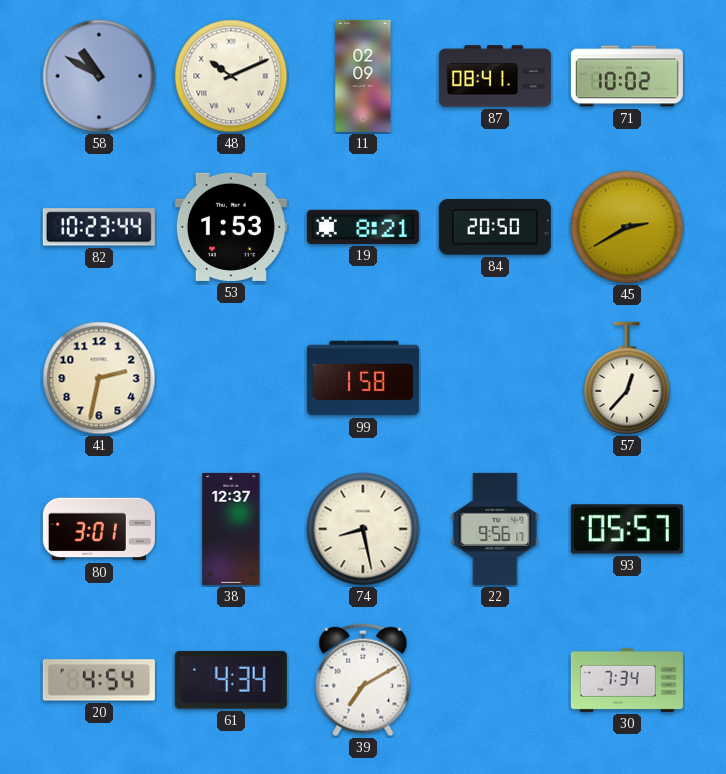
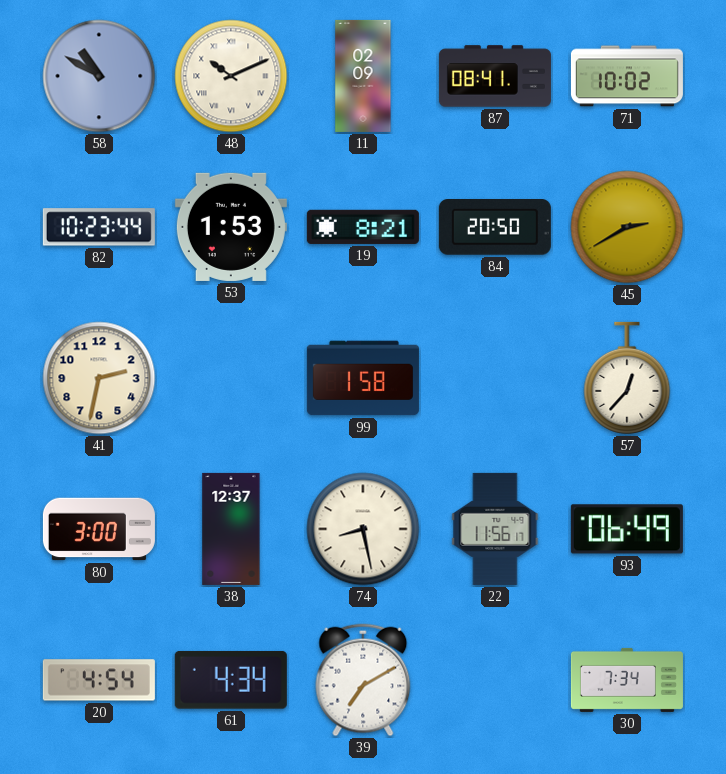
80: 3:01 -> 3:00 (99, 529)
22: 9:56 -> 11:56 (495, 529)
93: 05:57 -> 06:49 (627, 529)
